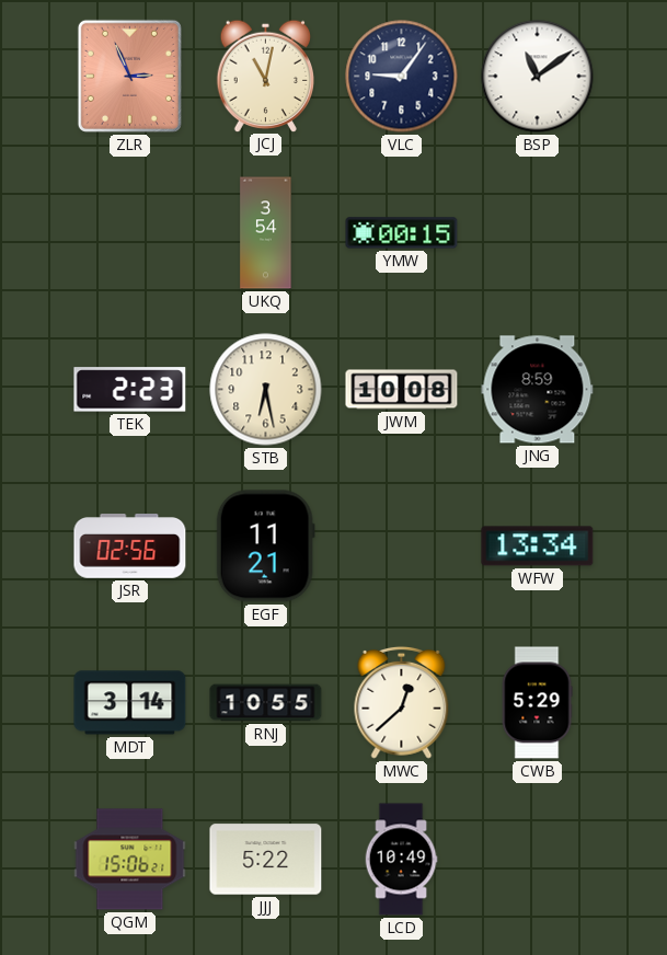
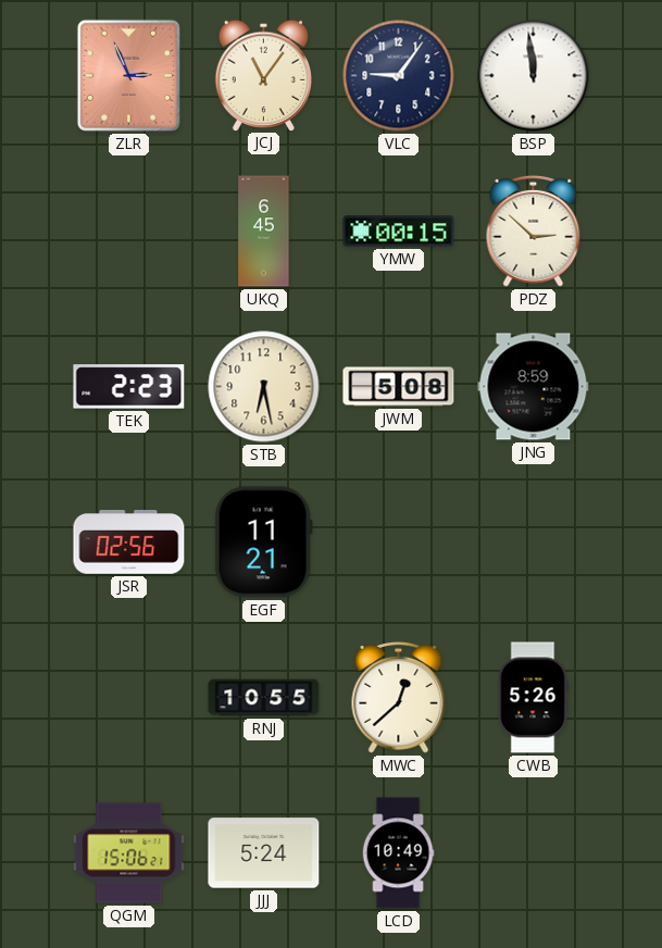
JCJ: 11:02 -> 11:06 (263, 75)
BSP: 11:09 -> 11:59 (534, 76)
UKQ: 3:54 -> 6:45 (264, 232)
PDZ: none -> 2:52 (534, 230)
JWM: 10:08 -> 5:08 (399, 387)
WFW: 13:34 -> none (538, 546)
MDT: 3:14 -> none (130, 703)
CWB: 5:29 -> 5:26 (533, 698)
JJJ: 5:22 -> 5:24 (264, 853)
